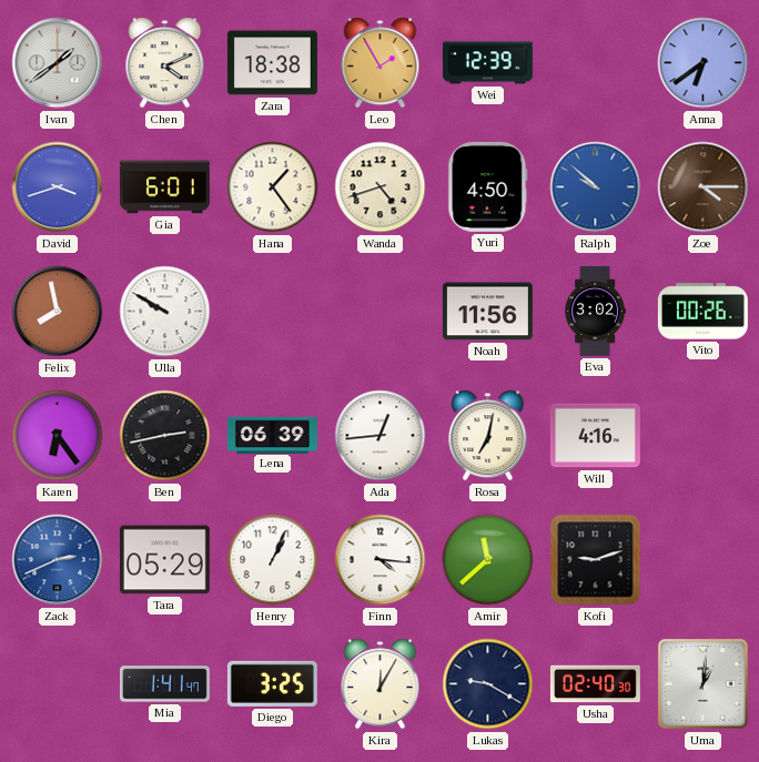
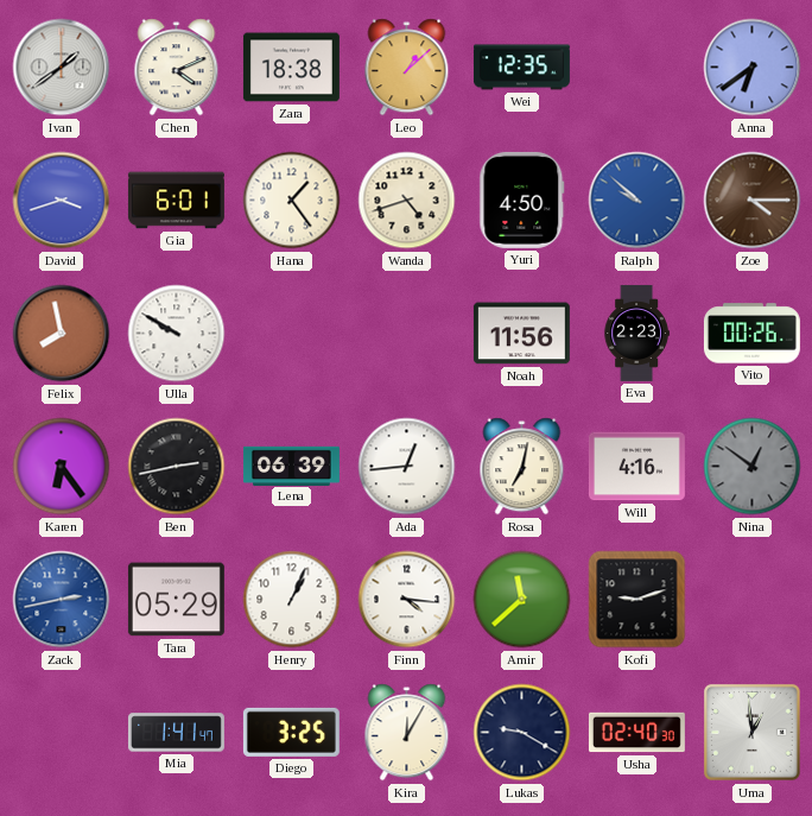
Leo: 1:55 -> 1:08 (407, 68)
Wei: 12:39 -> 12:35 (521, 68)
Eva: 3:02 -> 2:23 (636, 333)
Nina: none -> 12:51 (753, 467)
Zack: 2:41 -> 2:43 (62, 600)
Uma: 1:01 -> 12:59 (751, 732)
